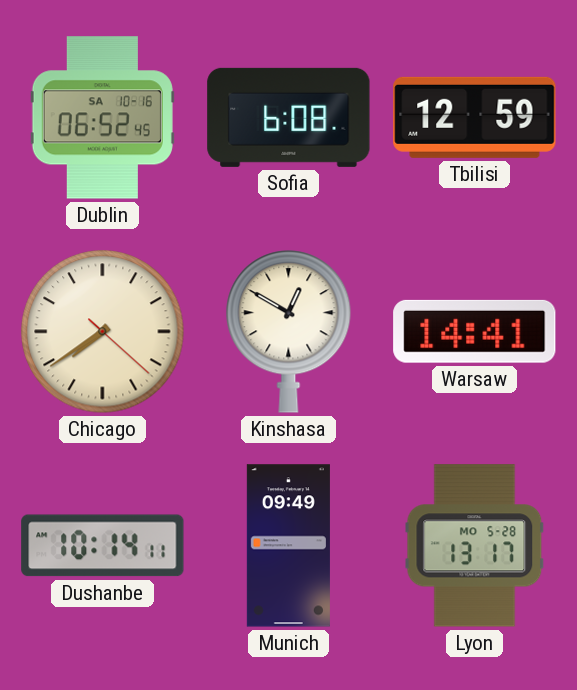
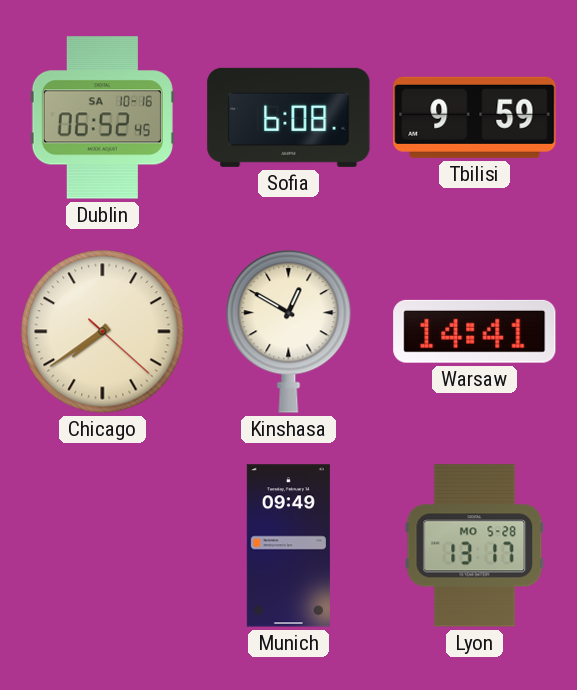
Tbilisi: 12:59 -> 9:59 (475, 117)
Dushanbe: 10:14 -> none (103, 546)
